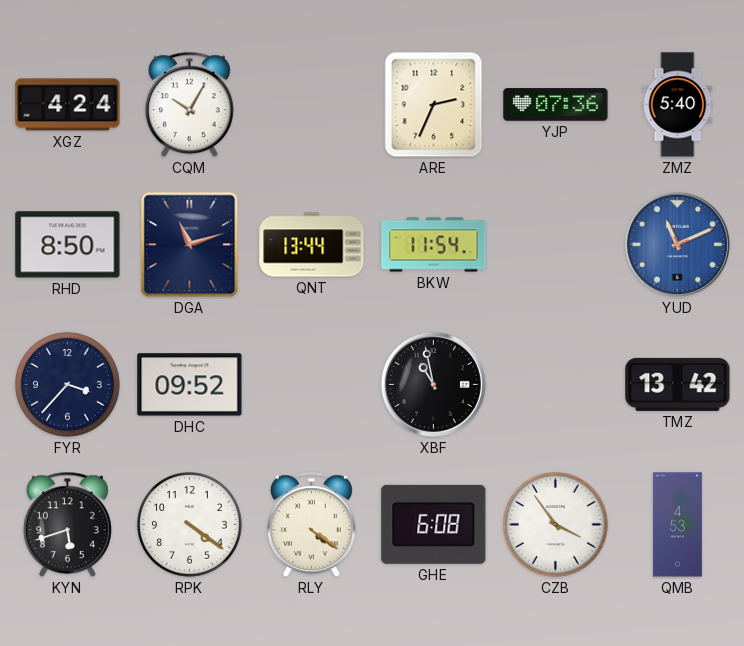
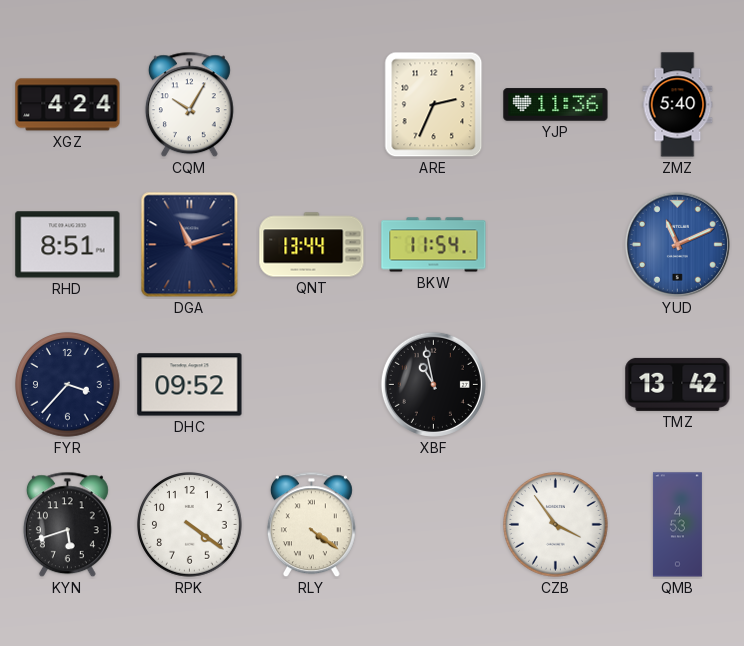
YJP: 07:36 -> 11:36 (556, 105)
RHD: 8:50 -> 8:51 (68, 245)
GHE: 6:08 -> none (434, 524)
